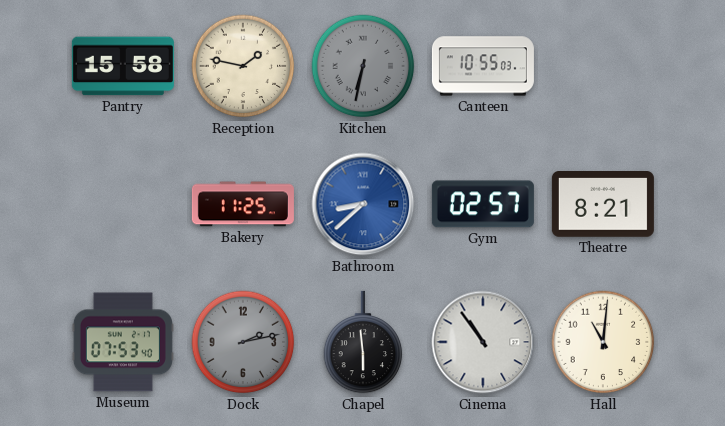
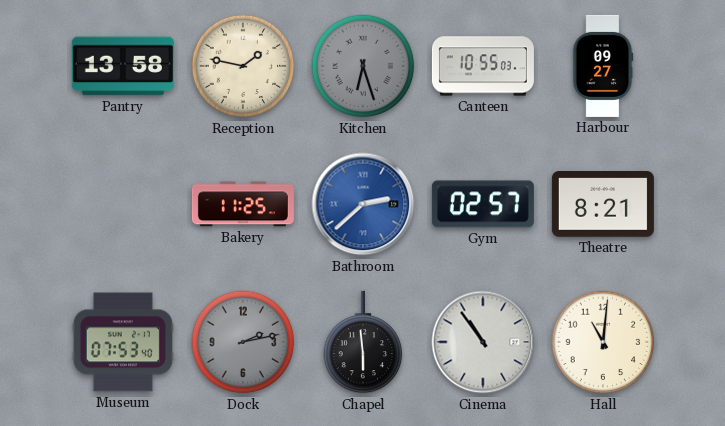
Pantry: 15:58 -> 13:58 (123, 66)
Kitchen: 6:32 -> 6:27 (363, 66)
Harbour: none -> 09:27 (603, 66)
Bathroom: 8:38 -> 2:38 (363, 204)
